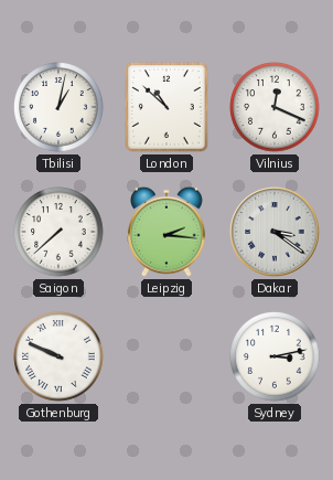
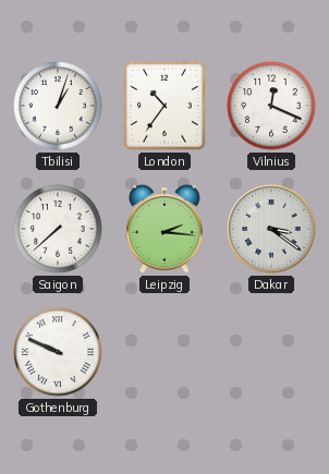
Tbilisi: 1:02 -> 1:03 (58, 106)
London: 10:52 -> 10:36 (164, 106)
Sydney: 3:13 -> none (275, 356)
